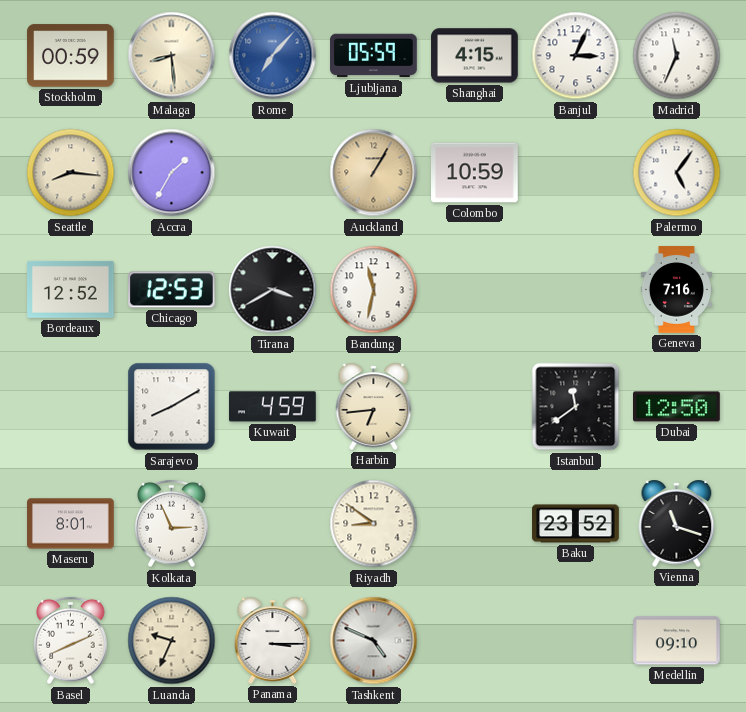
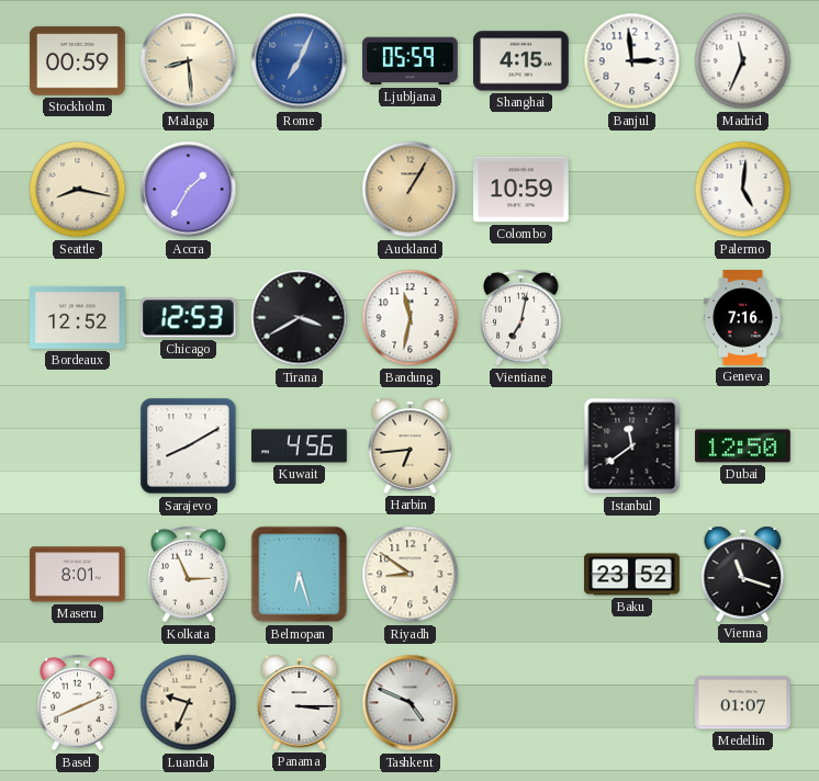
Rome: 7:07 -> 7:04 (300, 61)
Banjul: 3:04 -> 2:59 (632, 61)
Seattle: 8:16 -> 8:17 (78, 190)
Palermo: 5:06 -> 5:01 (743, 190)
Vientiane: none -> 7:02 (521, 318)
Kuwait: 4:59 -> 4:56 (300, 446)
Belmopan: none -> 6:27 (300, 575)
Medellin: 09:10 -> 01:07 (743, 703)
